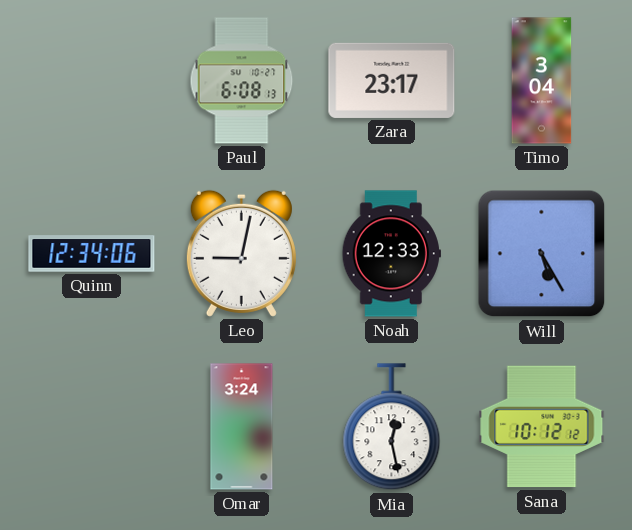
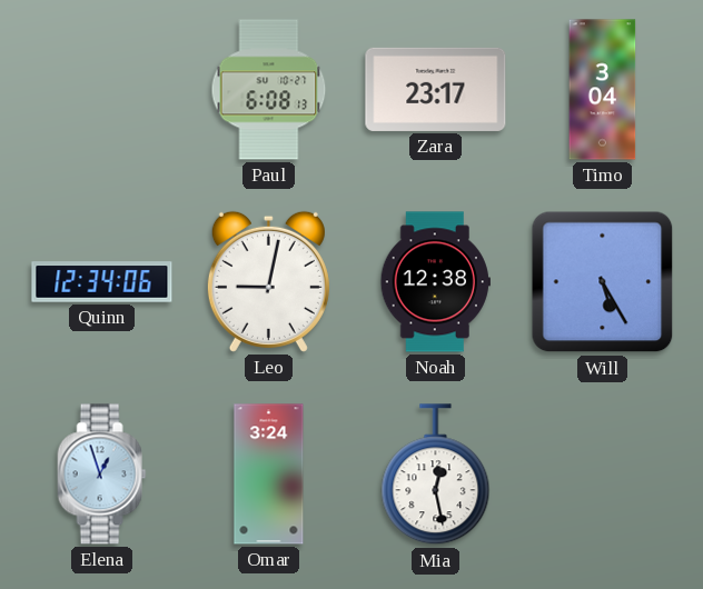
Noah: 12:33 -> 12:38 (435, 282)
Elena: none -> 12:57 (102, 475)
Sana: 10:12 -> none (542, 427)
